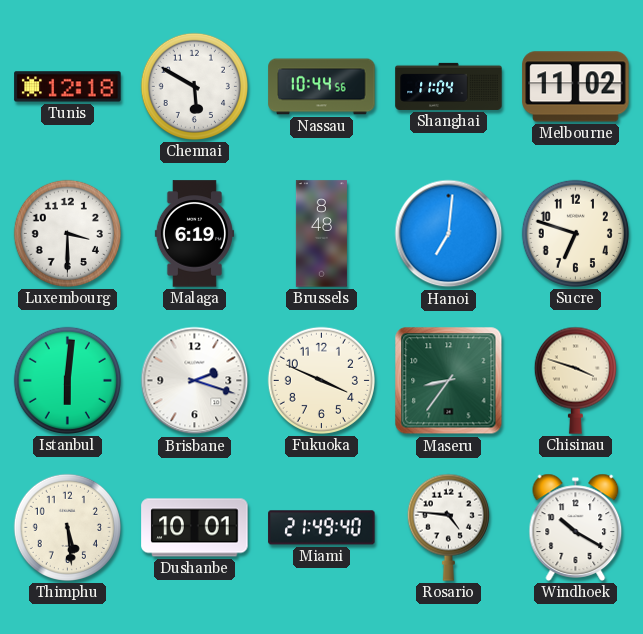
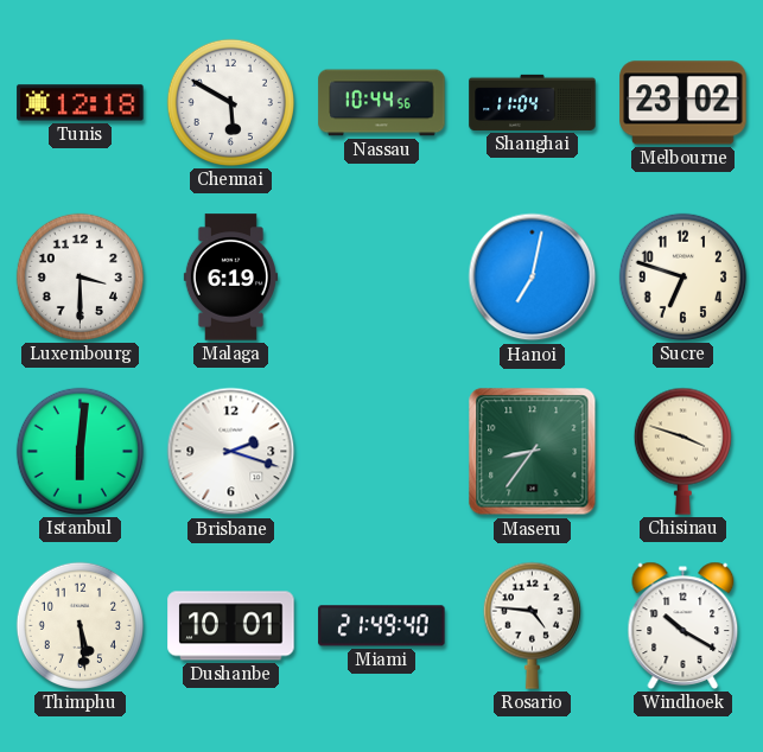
Melbourne: 11:02 -> 23:02 (683, 103)
Brussels: 8:48 -> none (321, 234)
Hanoi: 7:01 -> 7:02 (533, 278)
Fukuoka: 3:49 -> none (321, 380)
